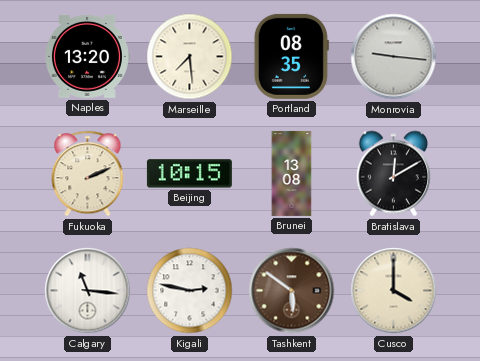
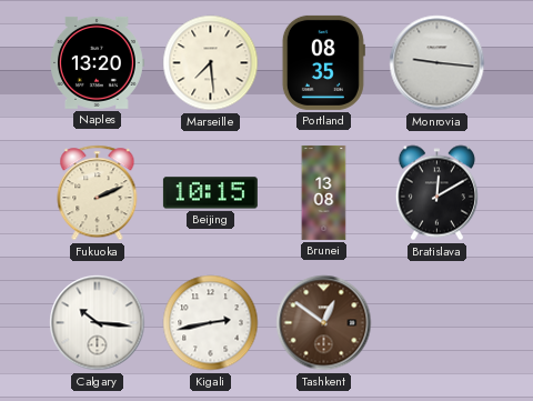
Calgary: 11:16 -> 10:16 (98, 323)
Kigali: 2:47 -> 2:43 (211, 323)
Tashkent: 5:51 -> 12:51 (324, 323)
Cusco: 4:00 -> none (394, 291)
